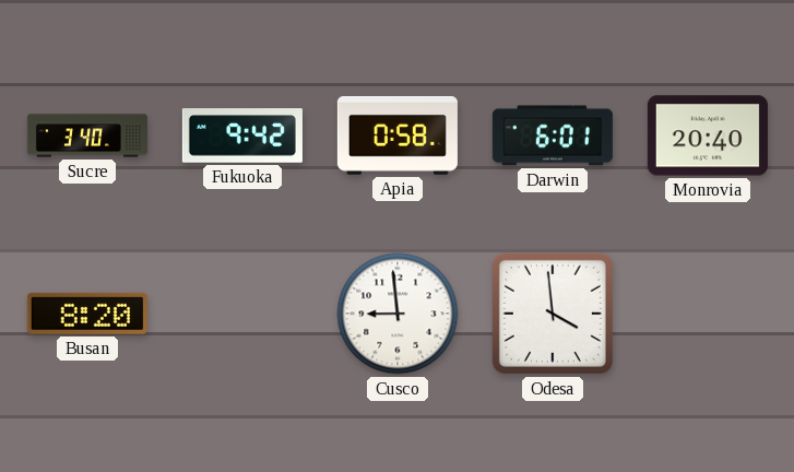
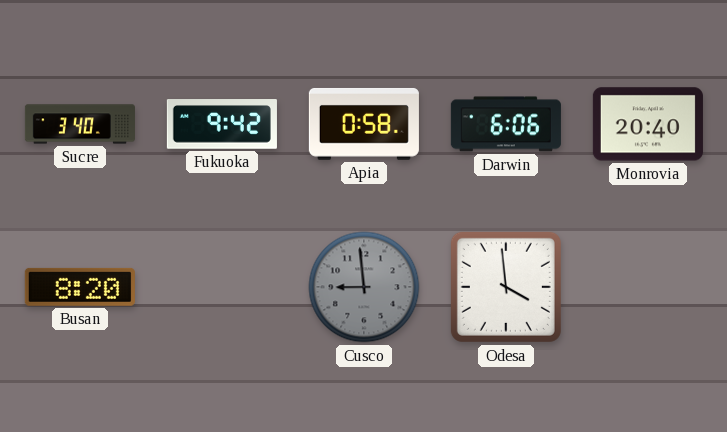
Darwin: 6:01 -> 6:06 (506, 124)
Cusco dial: white -> grey (364, 287)
